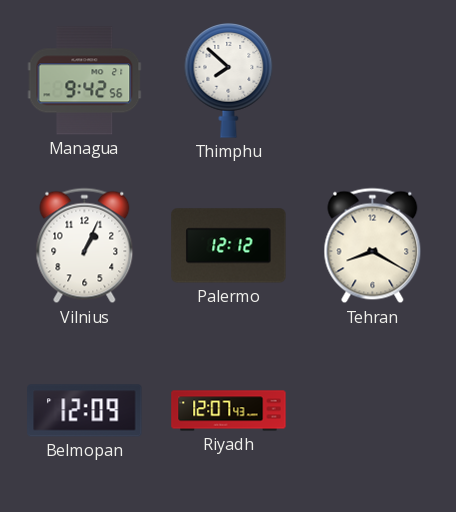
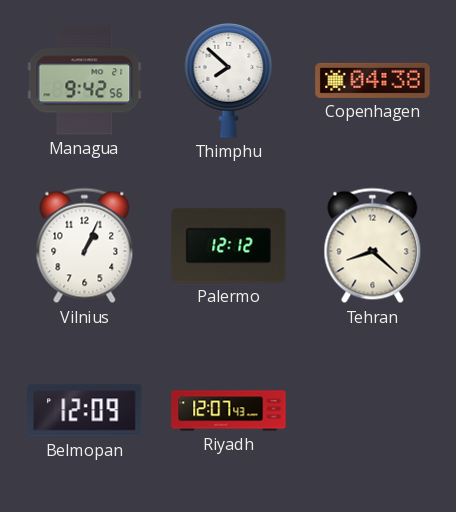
Copenhagen: none -> 04:38 (373, 80)
Tehran: 8:20 -> 8:22 (373, 246)
